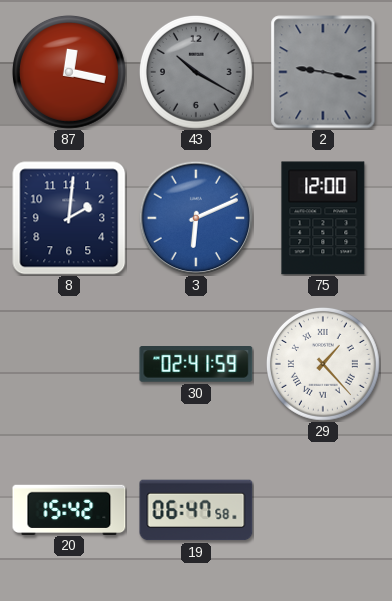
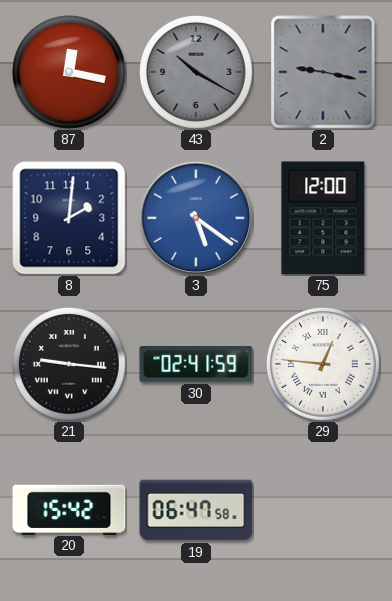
3: 6:11 -> 5:21 (196, 218)
21: none -> 9:16 (69, 364)
29: 1:23 -> 12:46 (323, 364)
